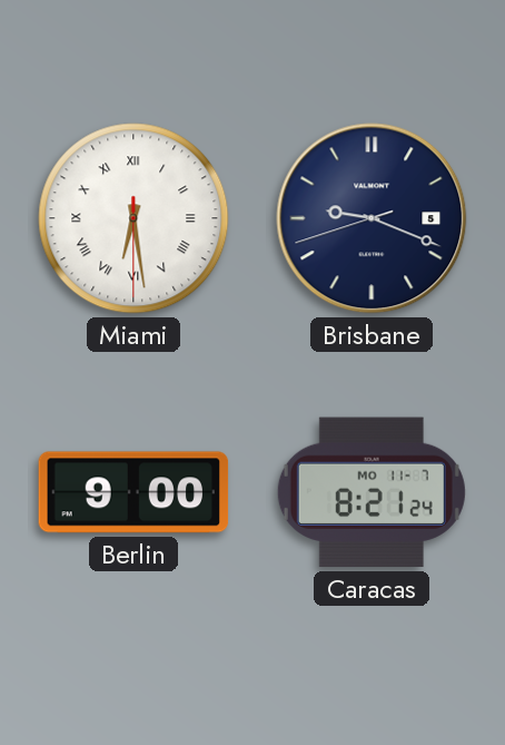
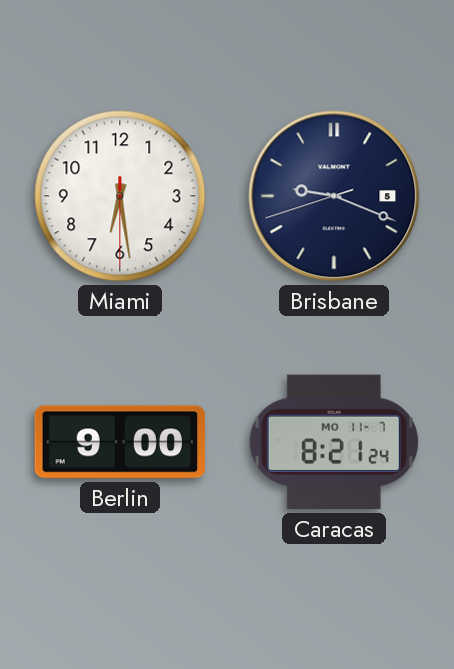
Miami numerals: Roman -> Arabic (120, 196)
